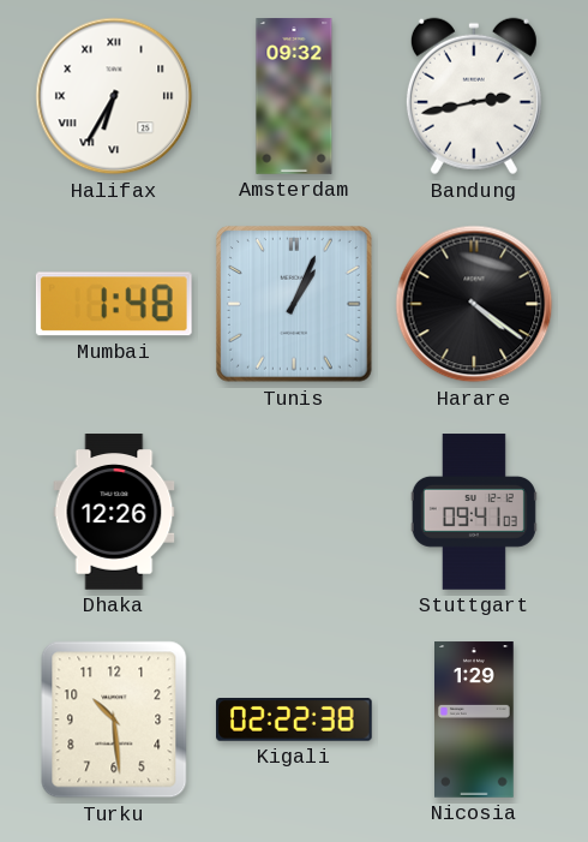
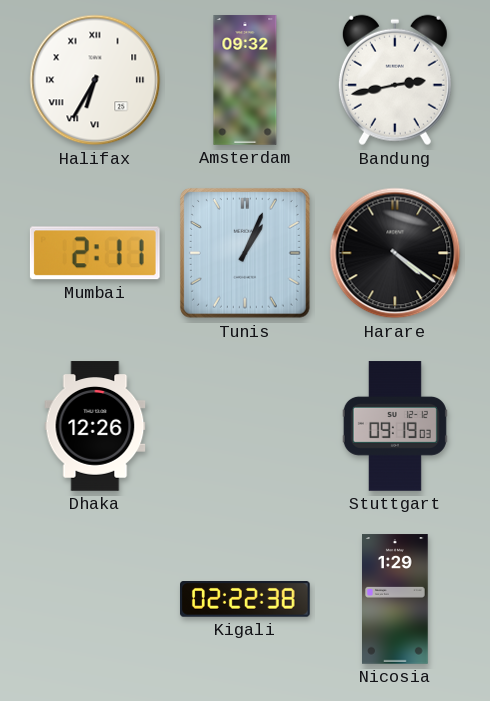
Mumbai: 1:48 -> 2:11 (95, 253)
Stuttgart: 09:41 -> 09:19 (395, 426)
Turku: 10:29 -> none (114, 719)
